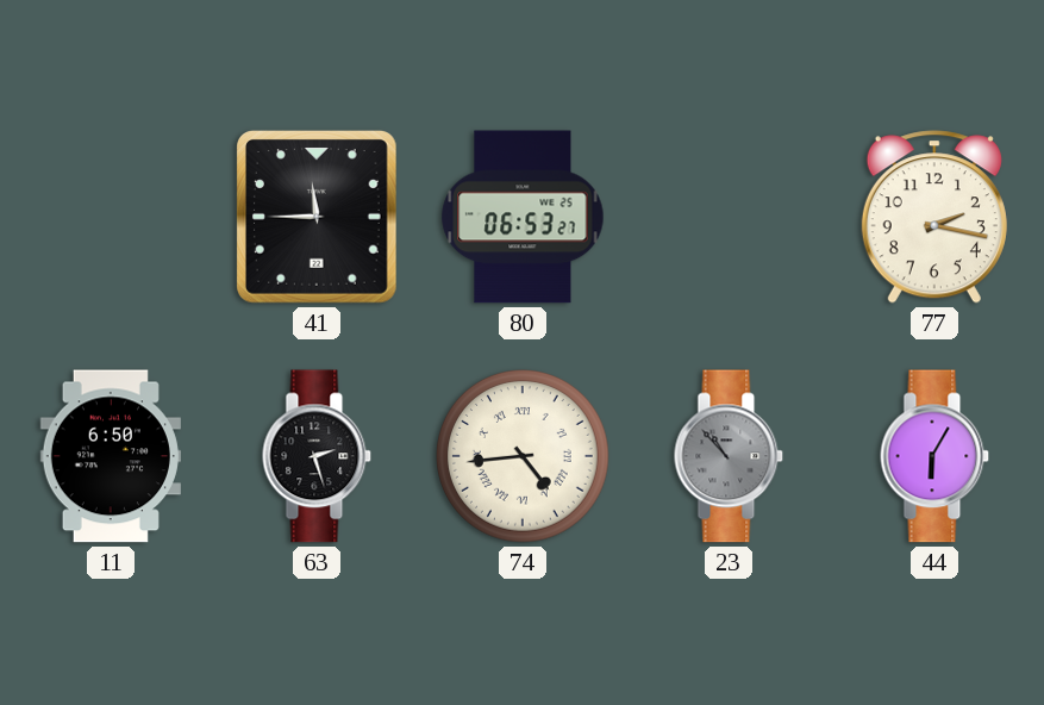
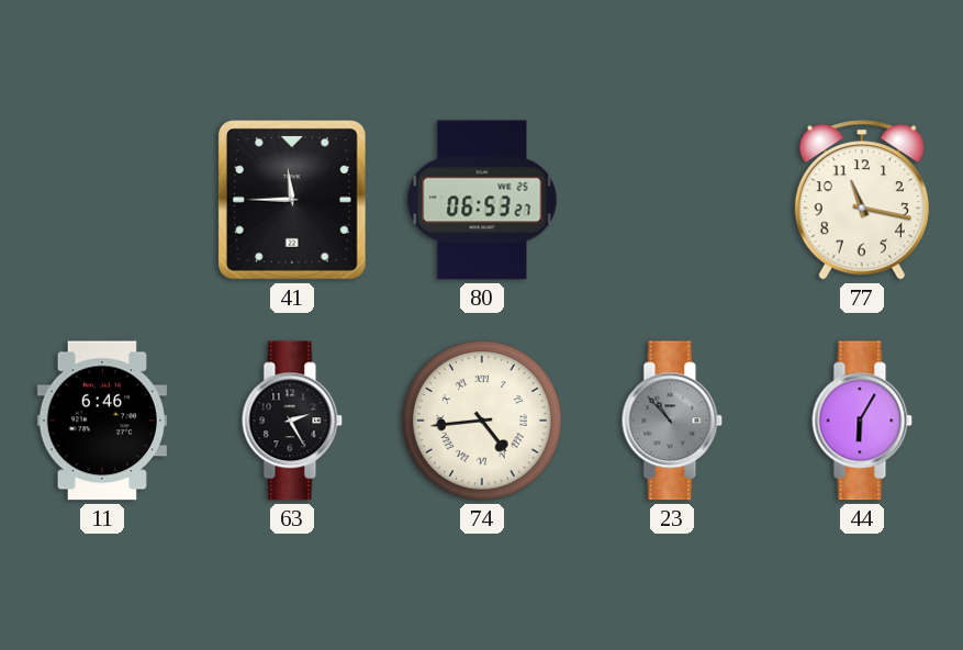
77: 2:17 -> 11:17 (862, 200)
11: 6:50 -> 6:46 (102, 421)
63: 2:27 -> 2:25 (292, 421)
